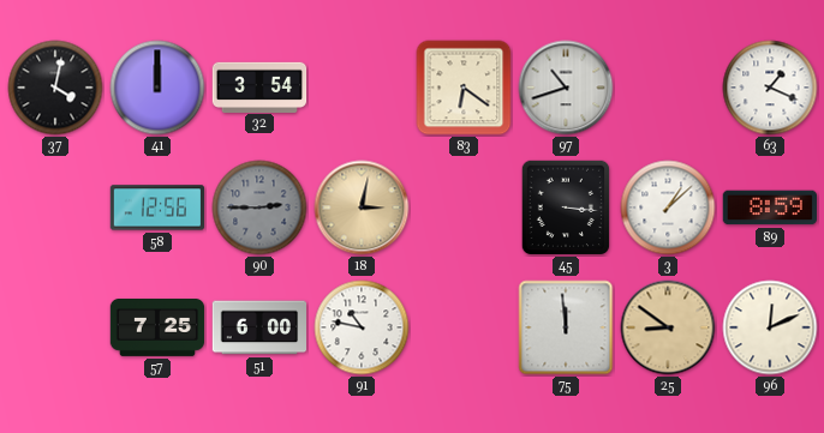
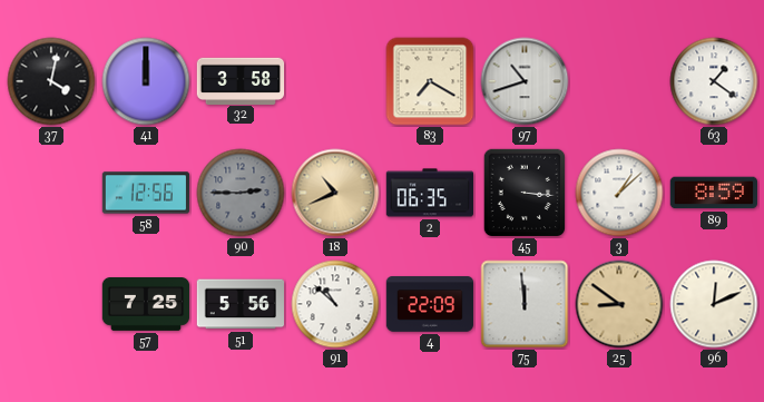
32: 3:54 -> 3:58 (241, 80)
83: 6:21 -> 7:20 (430, 81)
63: 1:19 -> 1:21 (714, 81)
18: 3:02 -> 10:41 (335, 193)
2: none -> 06:35 (429, 193)
51: 6:00 -> 5:56 (241, 304)
91: 10:47 -> 10:52 (335, 304)
4: none -> 22:09 (430, 304)
